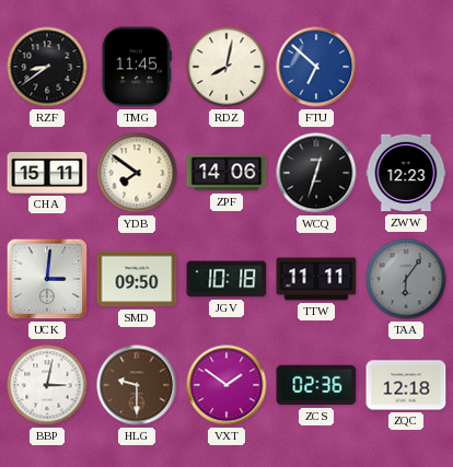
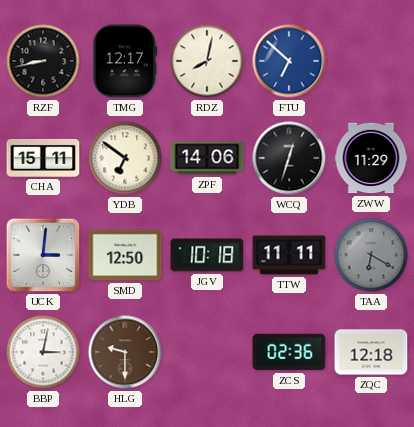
RZF: 8:39 -> 8:43 (43, 61)
TMG: 11:45 -> 12:17 (125, 61)
YDB: 7:51 -> 6:51 (125, 158)
ZWW: 12:23 -> 11:29 (371, 158)
SMD: 09:50 -> 12:50 (125, 255)
TAA: 6:06 -> 6:20 (371, 255)
VXT: 1:51 -> none (226, 385)
